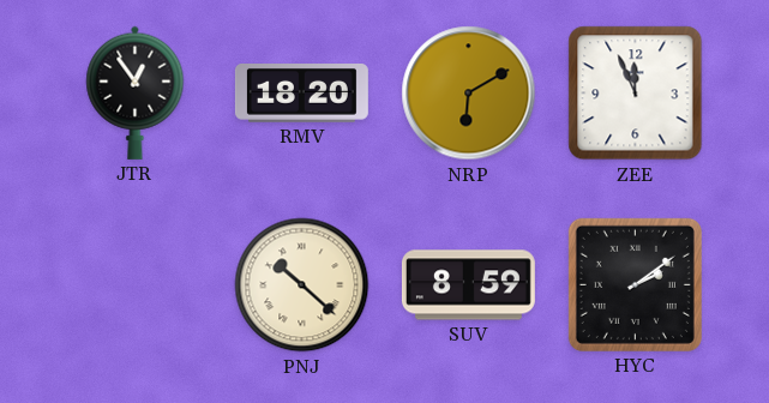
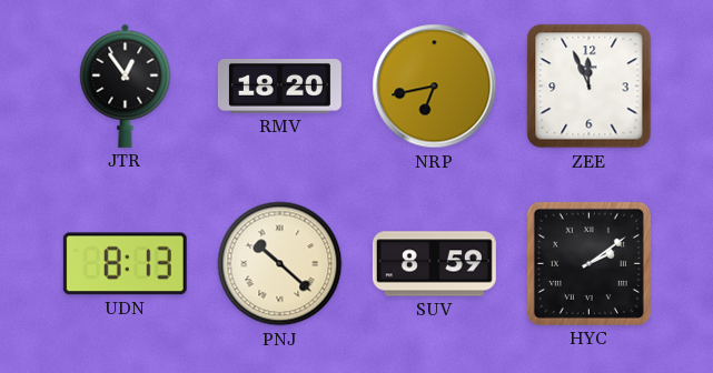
NRP: 6:10 -> 6:43 (435, 87)
UDN: none -> 8:13 (125, 264)
